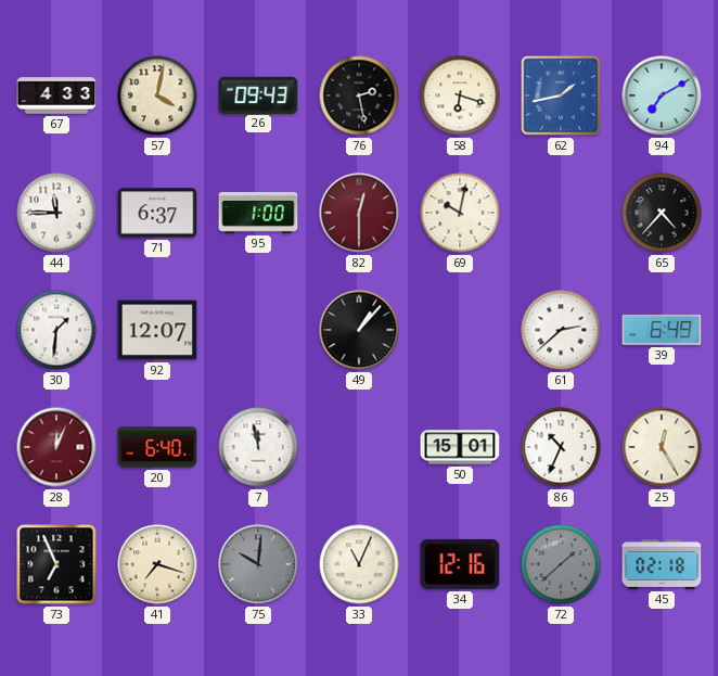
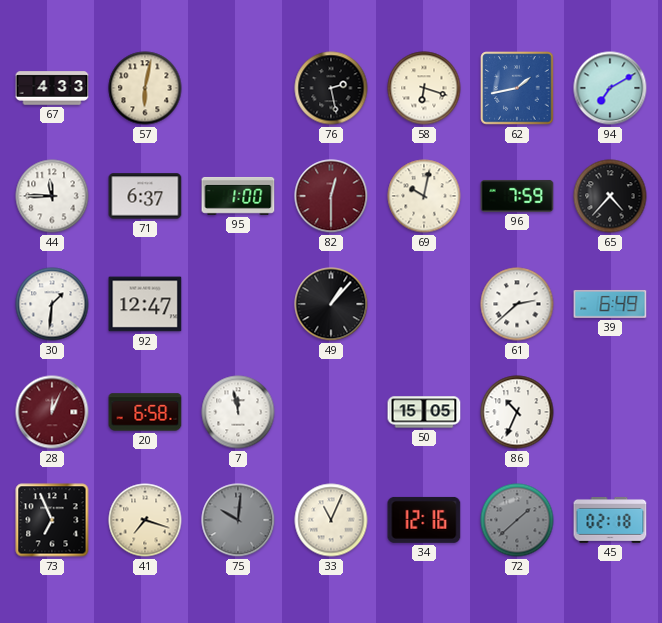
57: 4:02 -> 6:02 (145, 88)
26: 09:43 -> none (258, 94)
96: none -> 7:59 (517, 196)
92: 12:07 -> 12:47 (145, 304)
20: 6:40 -> 6:58 (145, 412)
50: 15:01 -> 15:05 (424, 412)
25: 12:25 -> none (662, 447)
